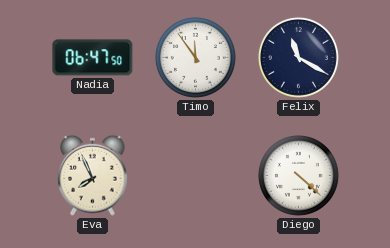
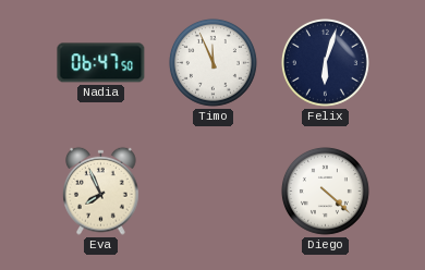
Timo: 11:54 -> 11:56 (212, 62)
Felix: 11:20 -> 6:03 (325, 62)
